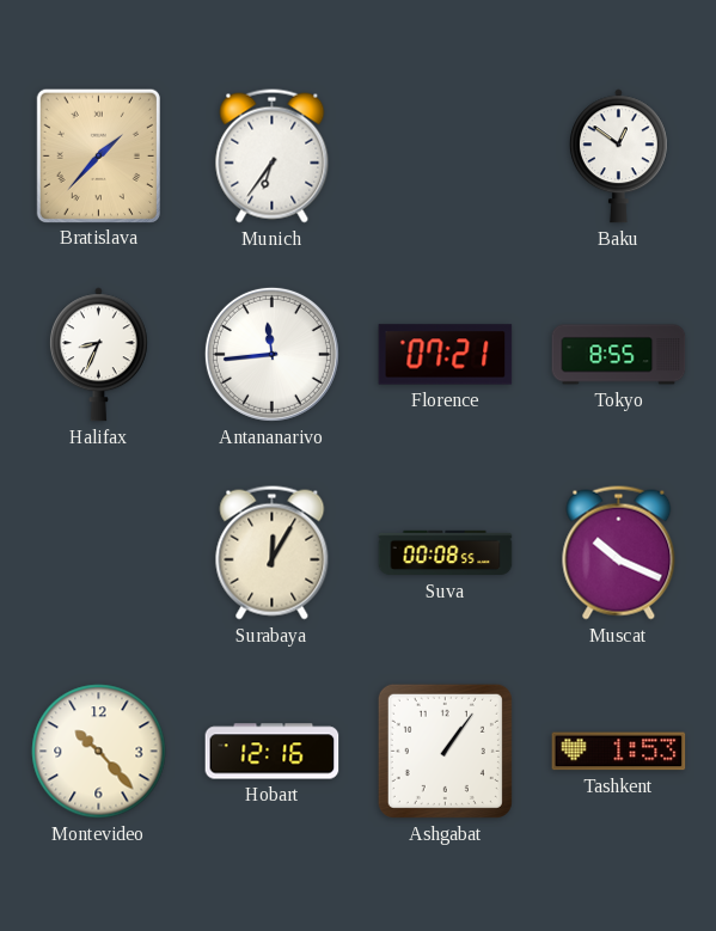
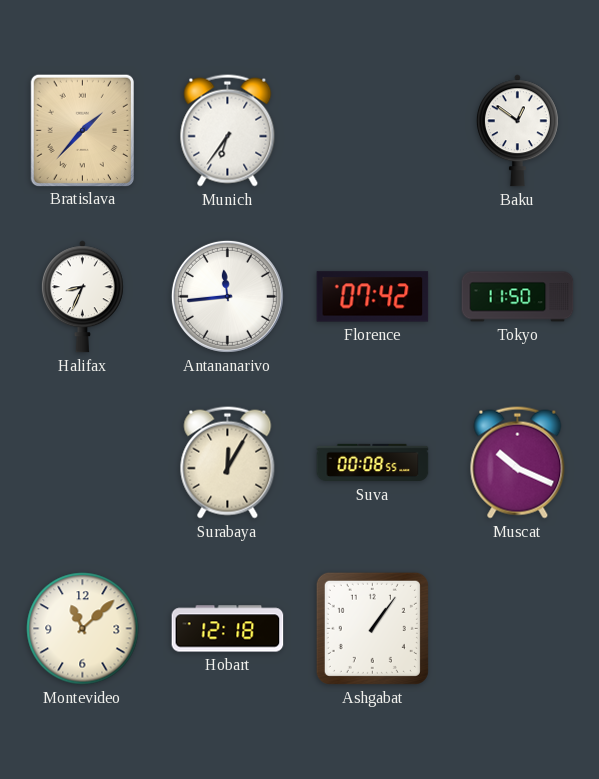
Florence: 07:21 -> 07:42 (373, 297)
Tokyo: 8:55 -> 11:50 (518, 297)
Montevideo: 10:23 -> 11:08 (83, 629)
Hobart: 12:16 -> 12:18 (228, 629)
Tashkent: 1:53 -> none (619, 752)
